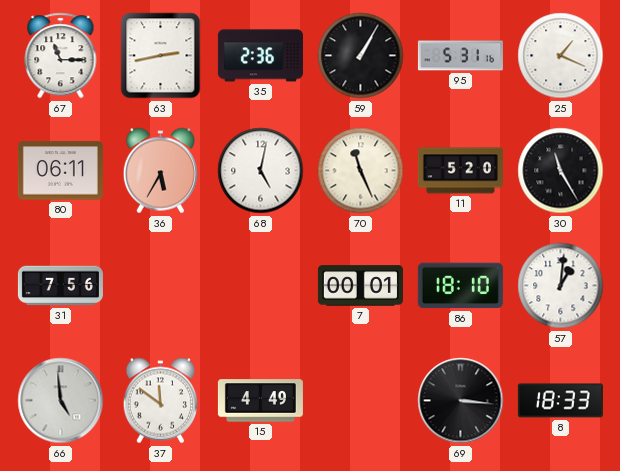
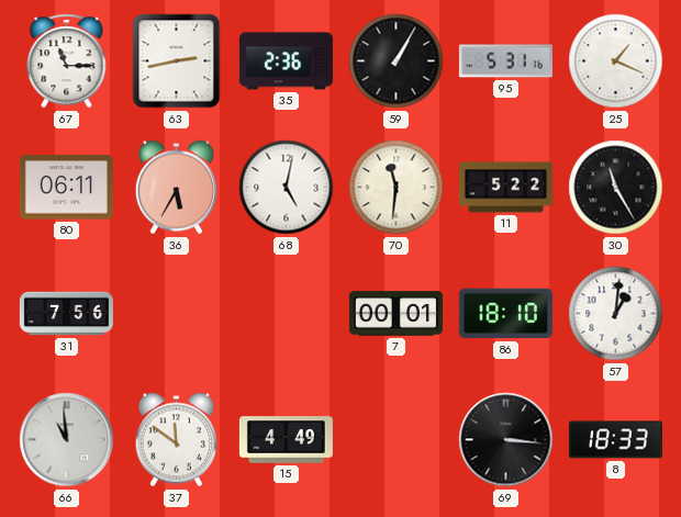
70: 11:26 -> 11:31 (397, 188)
11: 5:20 -> 5:22 (505, 188)
66: 4:59 -> 10:59 (67, 440)
